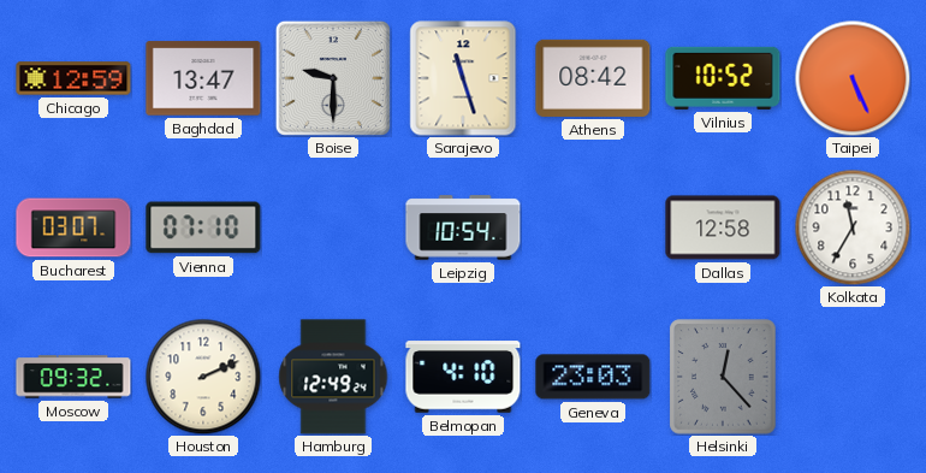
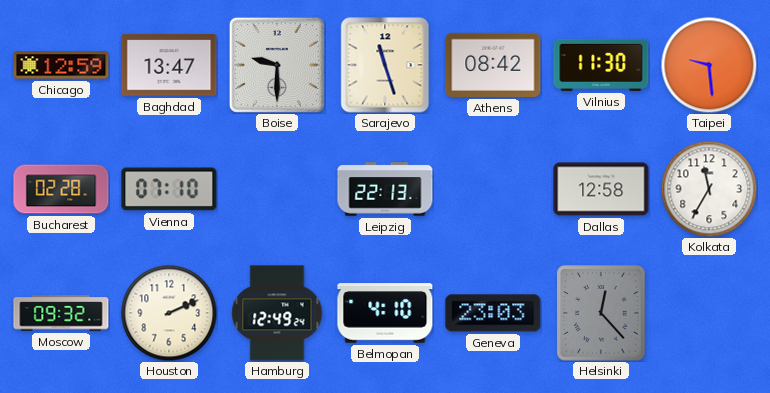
Vilnius: 10:52 -> 11:30 (601, 65)
Taipei: 5:26 -> 9:29 (709, 65)
Bucharest: 03:07 -> 02:28 (61, 189)
Leipzig: 10:54 -> 22:13 (385, 189)
